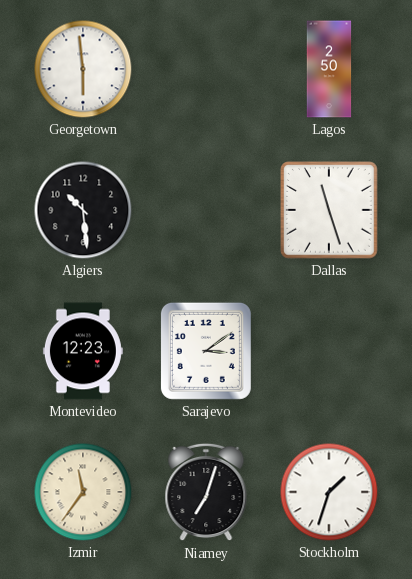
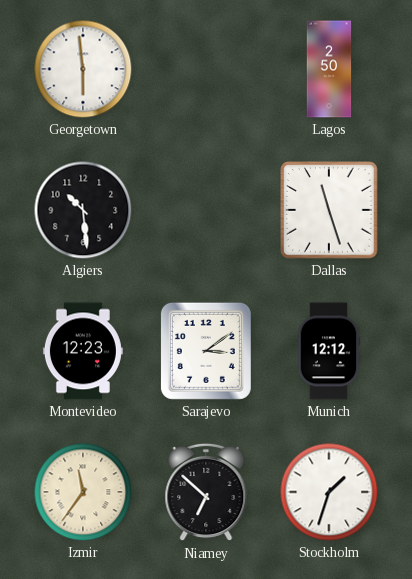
Munich: none -> 12:12 (329, 351)
Niamey: 7:03 -> 6:52 (206, 492)
